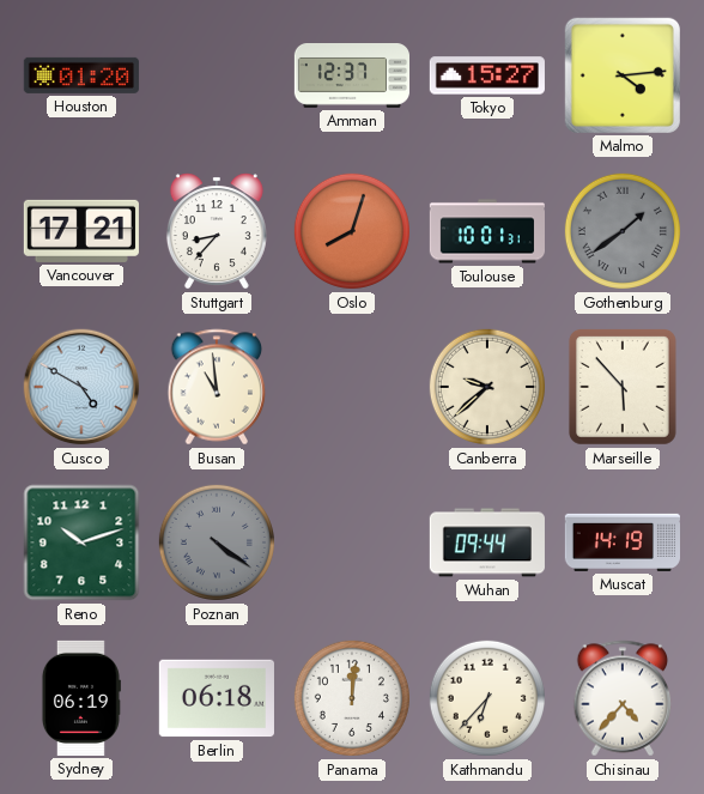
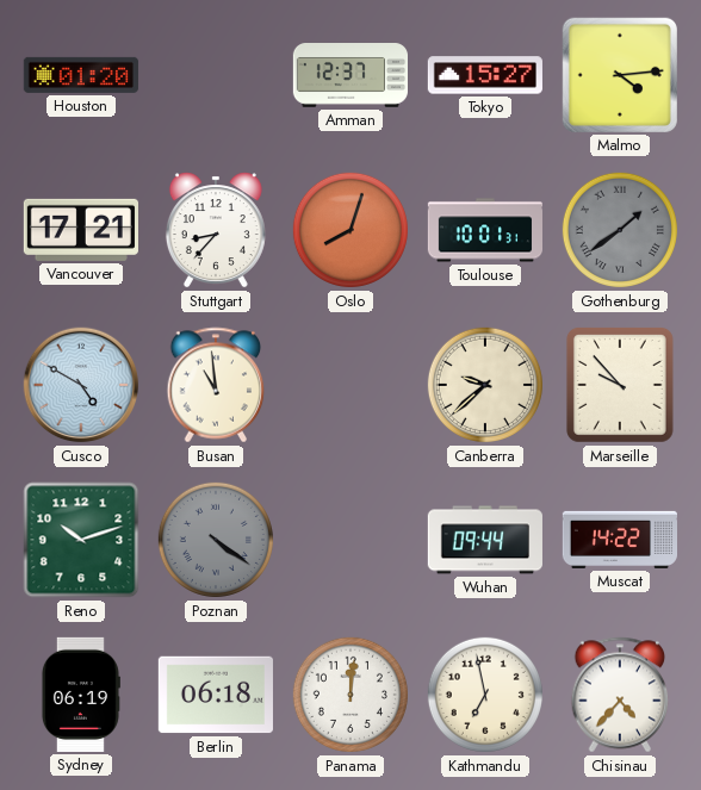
Marseille: 5:53 -> 9:53 (620, 385)
Muscat: 14:19 -> 14:22 (619, 540)
Kathmandu: 6:37 -> 6:58 (485, 695)
